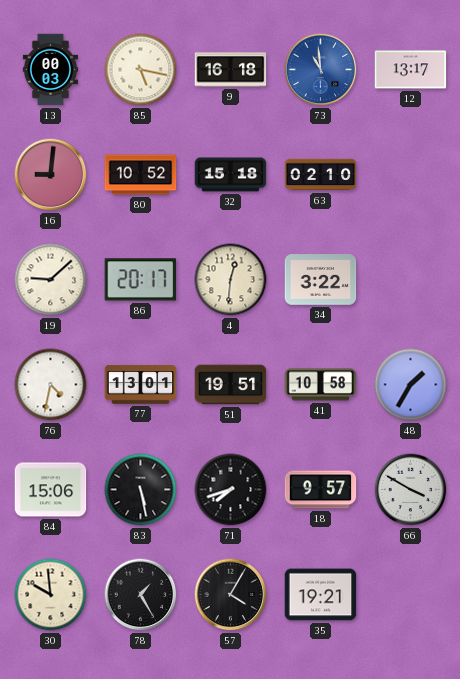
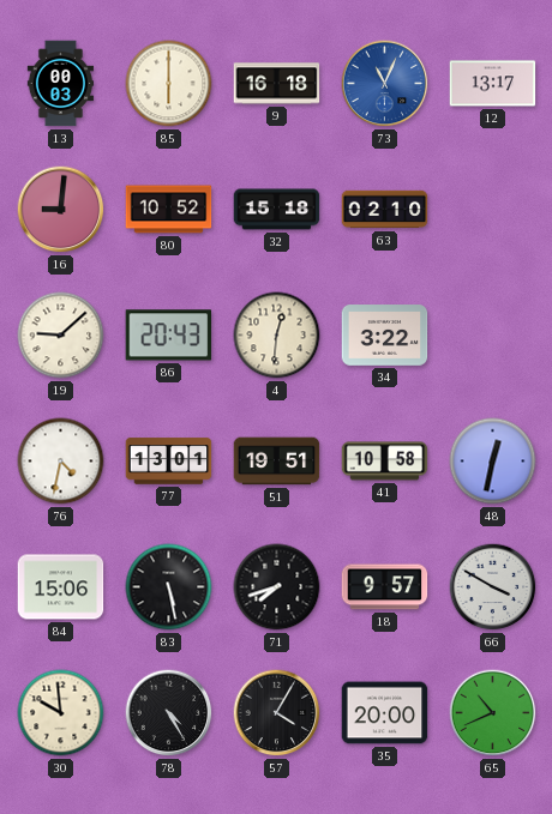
85: 5:17 -> 6:00 (169, 84)
73: 10:59 -> 11:04 (385, 84)
86: 20:17 -> 20:43 (169, 336)
48: 1:35 -> 12:32 (493, 462)
78: 1:25 -> 4:25 (169, 713)
35: 19:21 -> 20:00 (385, 713)
65: none -> 10:41 (493, 713)
